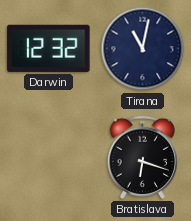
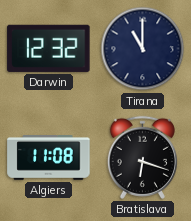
Tirana: 11:02 -> 11:00 (143, 49)
Algiers: none -> 11:08 (49, 158)
